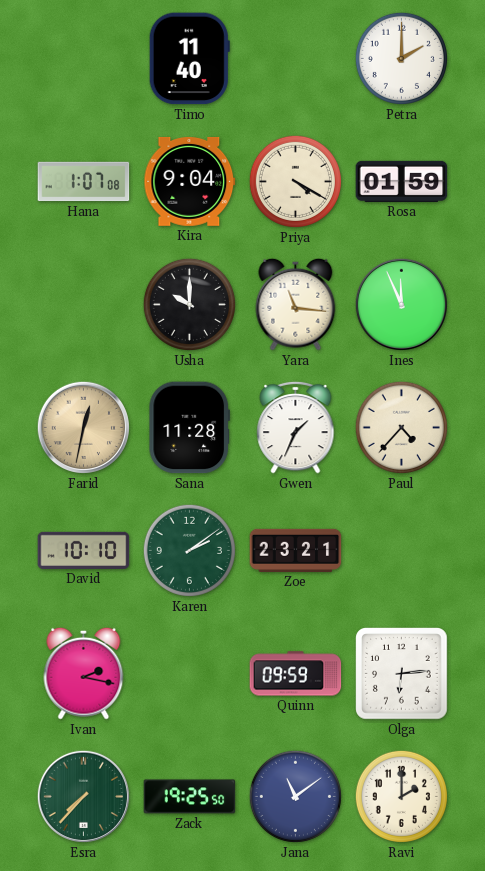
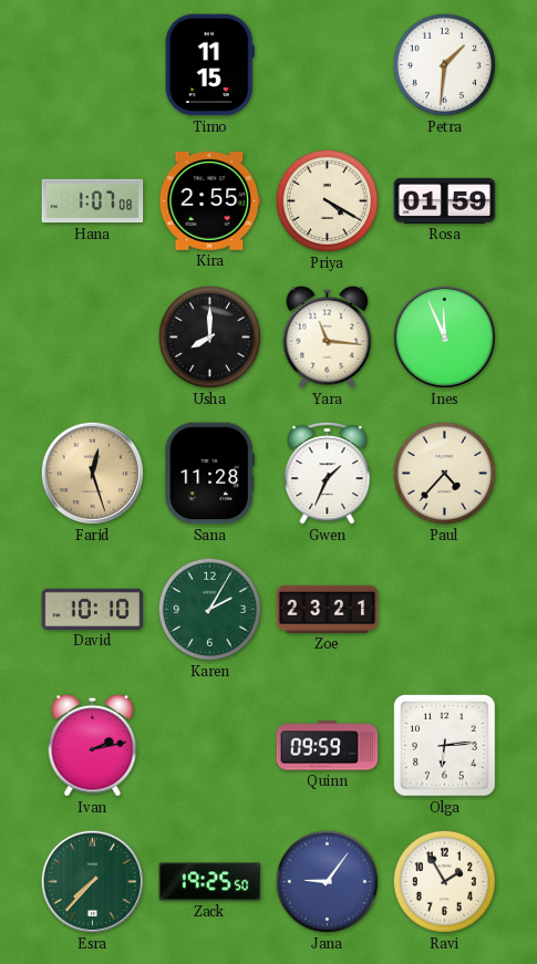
Timo: 11:40 -> 11:15 (209, 65)
Petra: 2:00 -> 1:31 (444, 64)
Kira: 9:04 -> 2:55 (210, 200)
Usha: 10:00 -> 8:00 (209, 336)
Farid: 12:32 -> 12:27 (92, 473)
Karen: 2:09 -> 2:05 (209, 609)
Ivan: 2:17 -> 2:13 (93, 745)
Jana: 11:09 -> 9:06 (327, 881)
Ravi: 2:00 -> 1:55 (444, 881)
